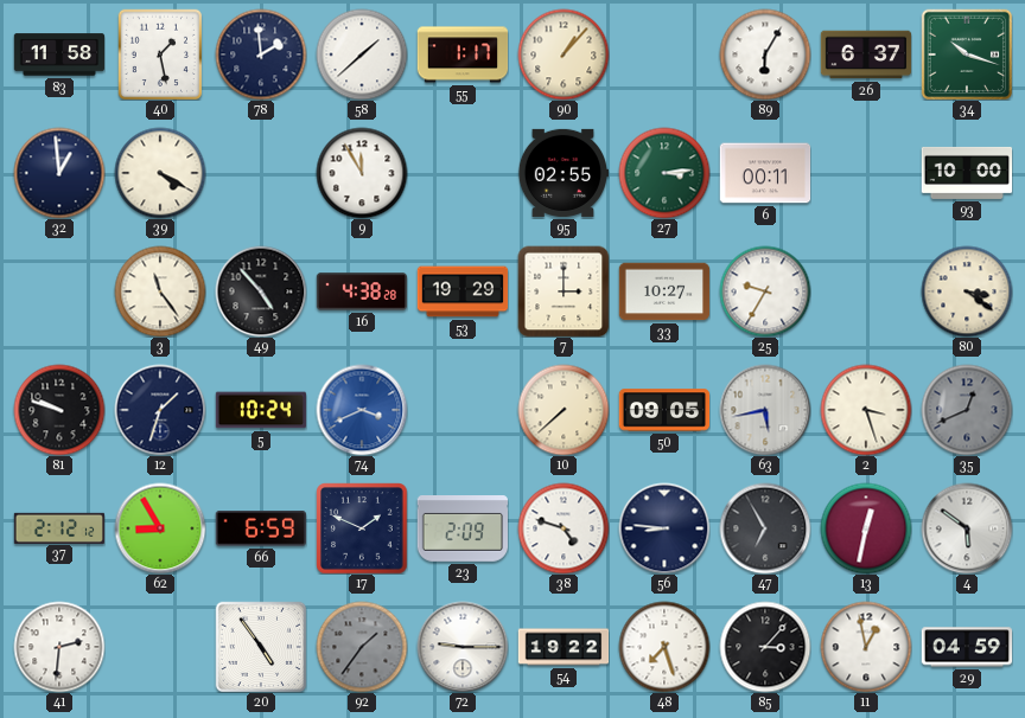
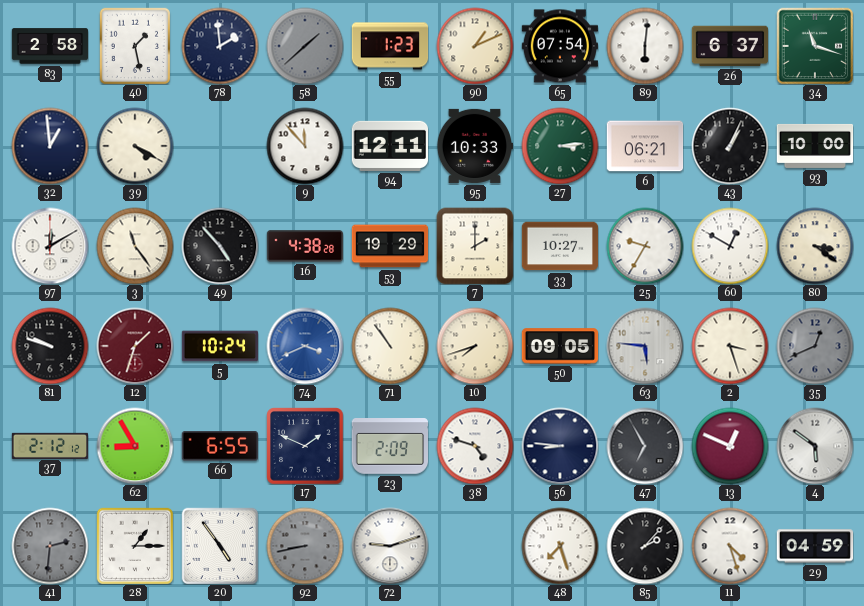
83: 11:58 -> 2:58 (50, 46)
58 dial: white -> grey (305, 46)
55: 1:17 -> 1:23 (390, 46)
90: 1:07 -> 1:11 (475, 46)
65: none -> 07:54 (559, 46)
89: 6:05 -> 6:01 (645, 46)
34: 10:18 -> 11:18 (815, 46)
9: 11:55 -> 11:53 (305, 146)
94: none -> 12:11 (389, 146)
95: 02:55 -> 10:33 (474, 146)
6: 00:11 -> 06:21 (645, 146)
43: none -> 1:04 (730, 146)
97: none -> 12:10 (50, 246)
7: 3:00 -> 2:00 (475, 246)
60: none -> 12:50 (730, 246)
12 dial: navy -> burgundy (135, 346)
71: none -> 10:54 (390, 346)
10: 7:38 -> 7:42 (475, 346)
63: 5:43 -> 5:46 (645, 346)
66: 6:59 -> 6:55 (220, 446)
13: 12:32 -> 12:49 (730, 446)
41 dial: white -> grey (50, 546)
28: none -> 1:15 (135, 546)
92: 1:36 -> 8:43 (305, 546)
72: 9:15 -> 9:12 (390, 546)
54: 19:22 -> none (564, 647)
85: 3:07 -> 2:07 (645, 546)
11: 12:58 -> 4:27 (730, 546)
